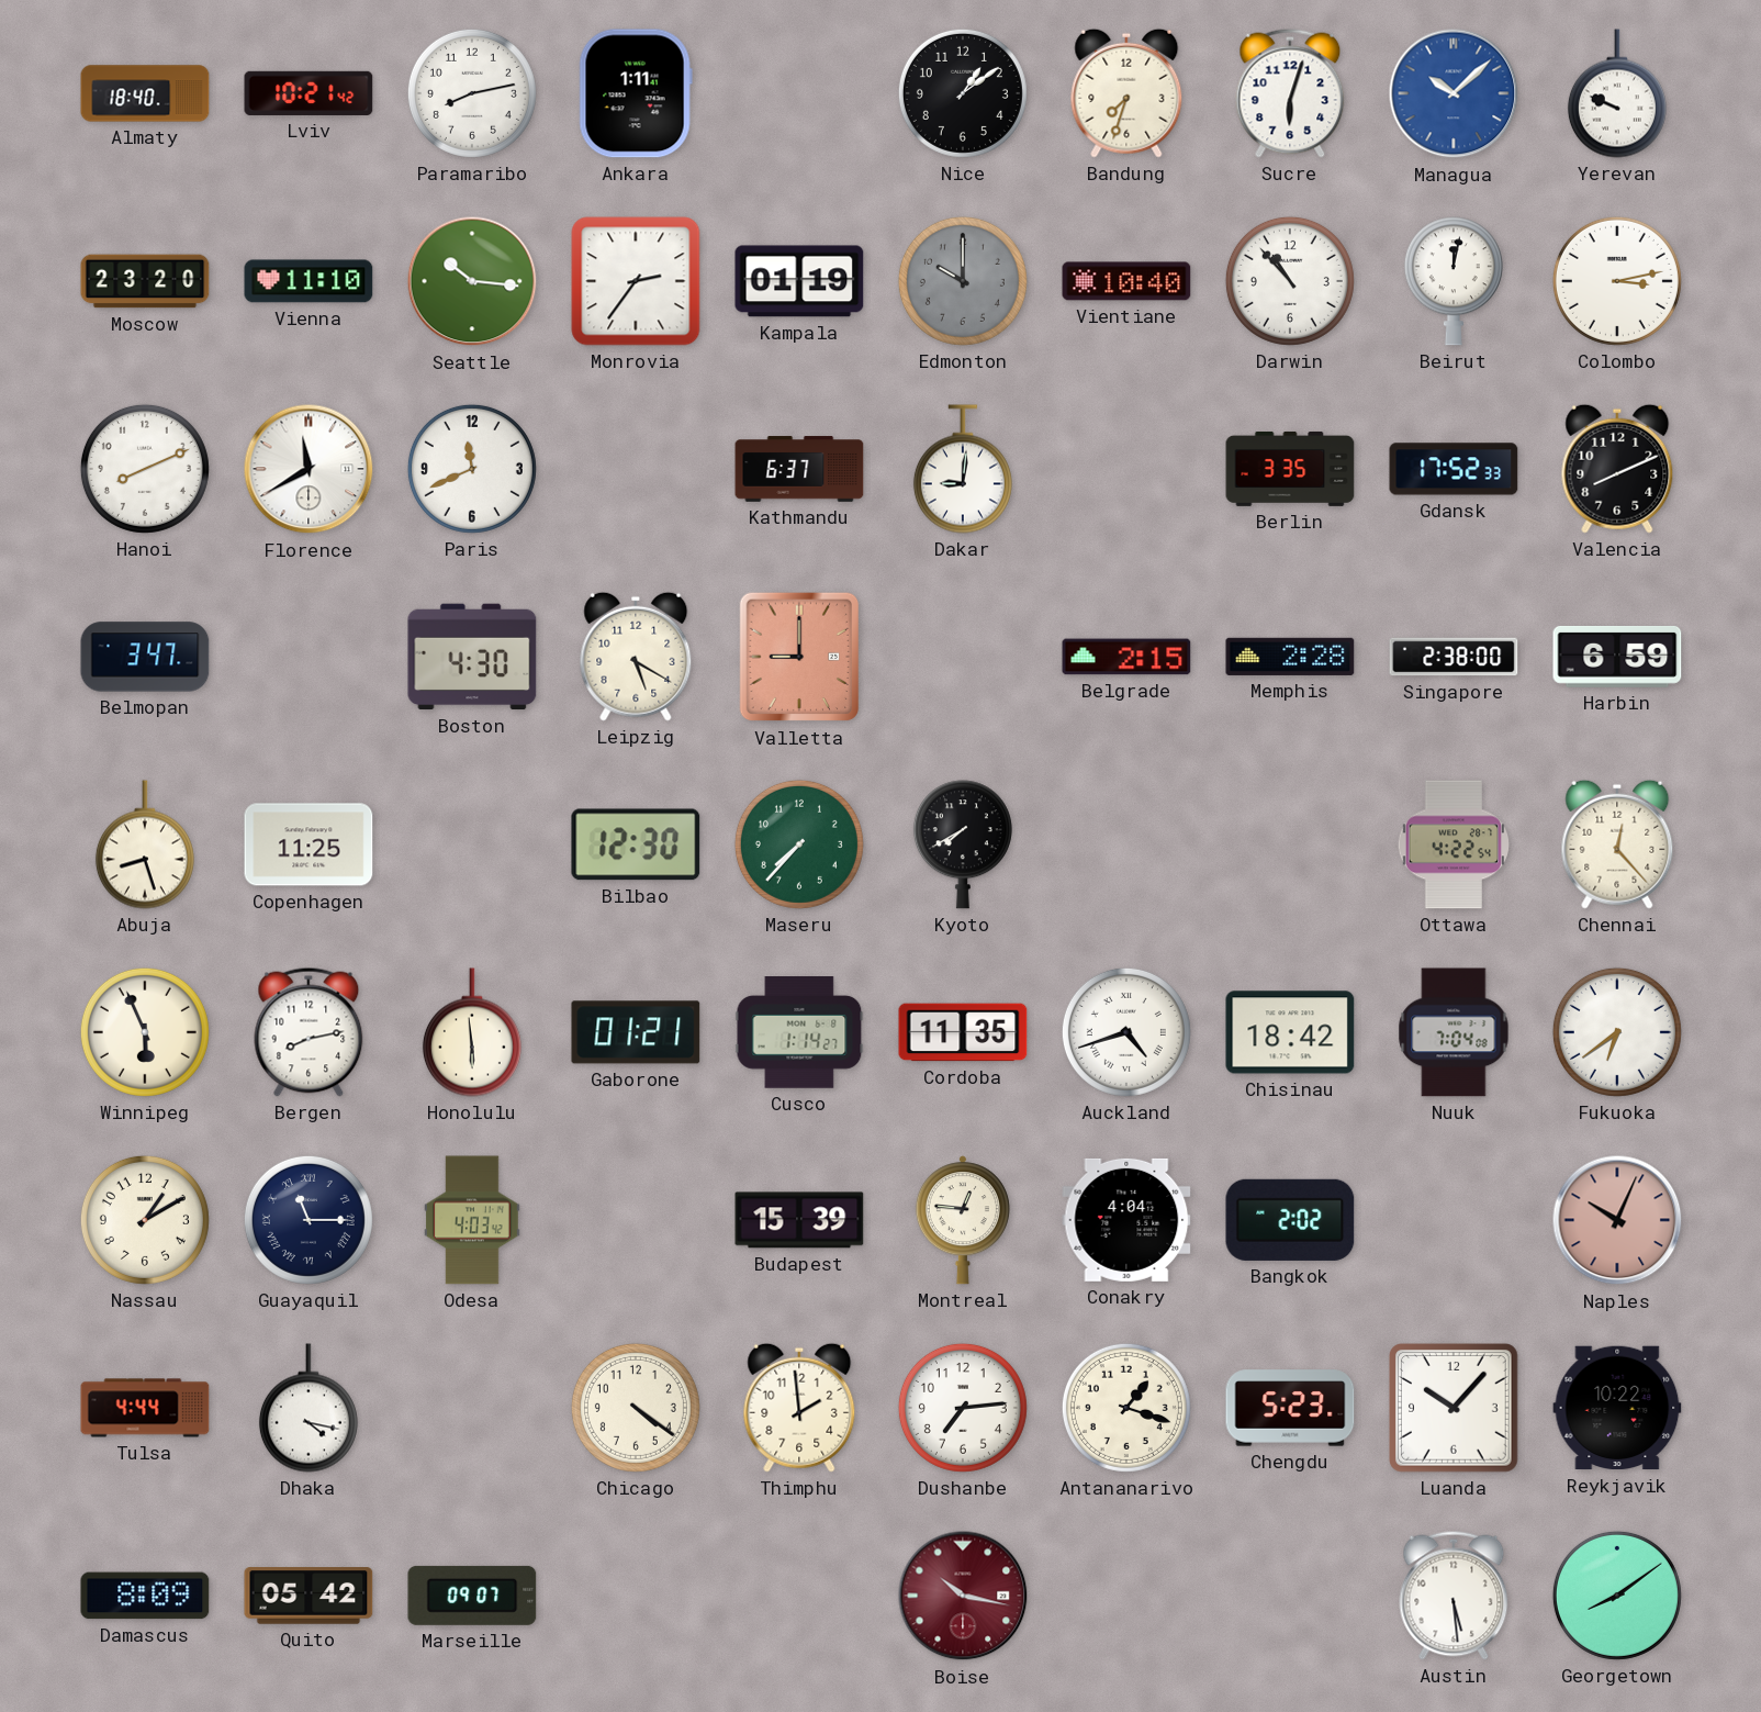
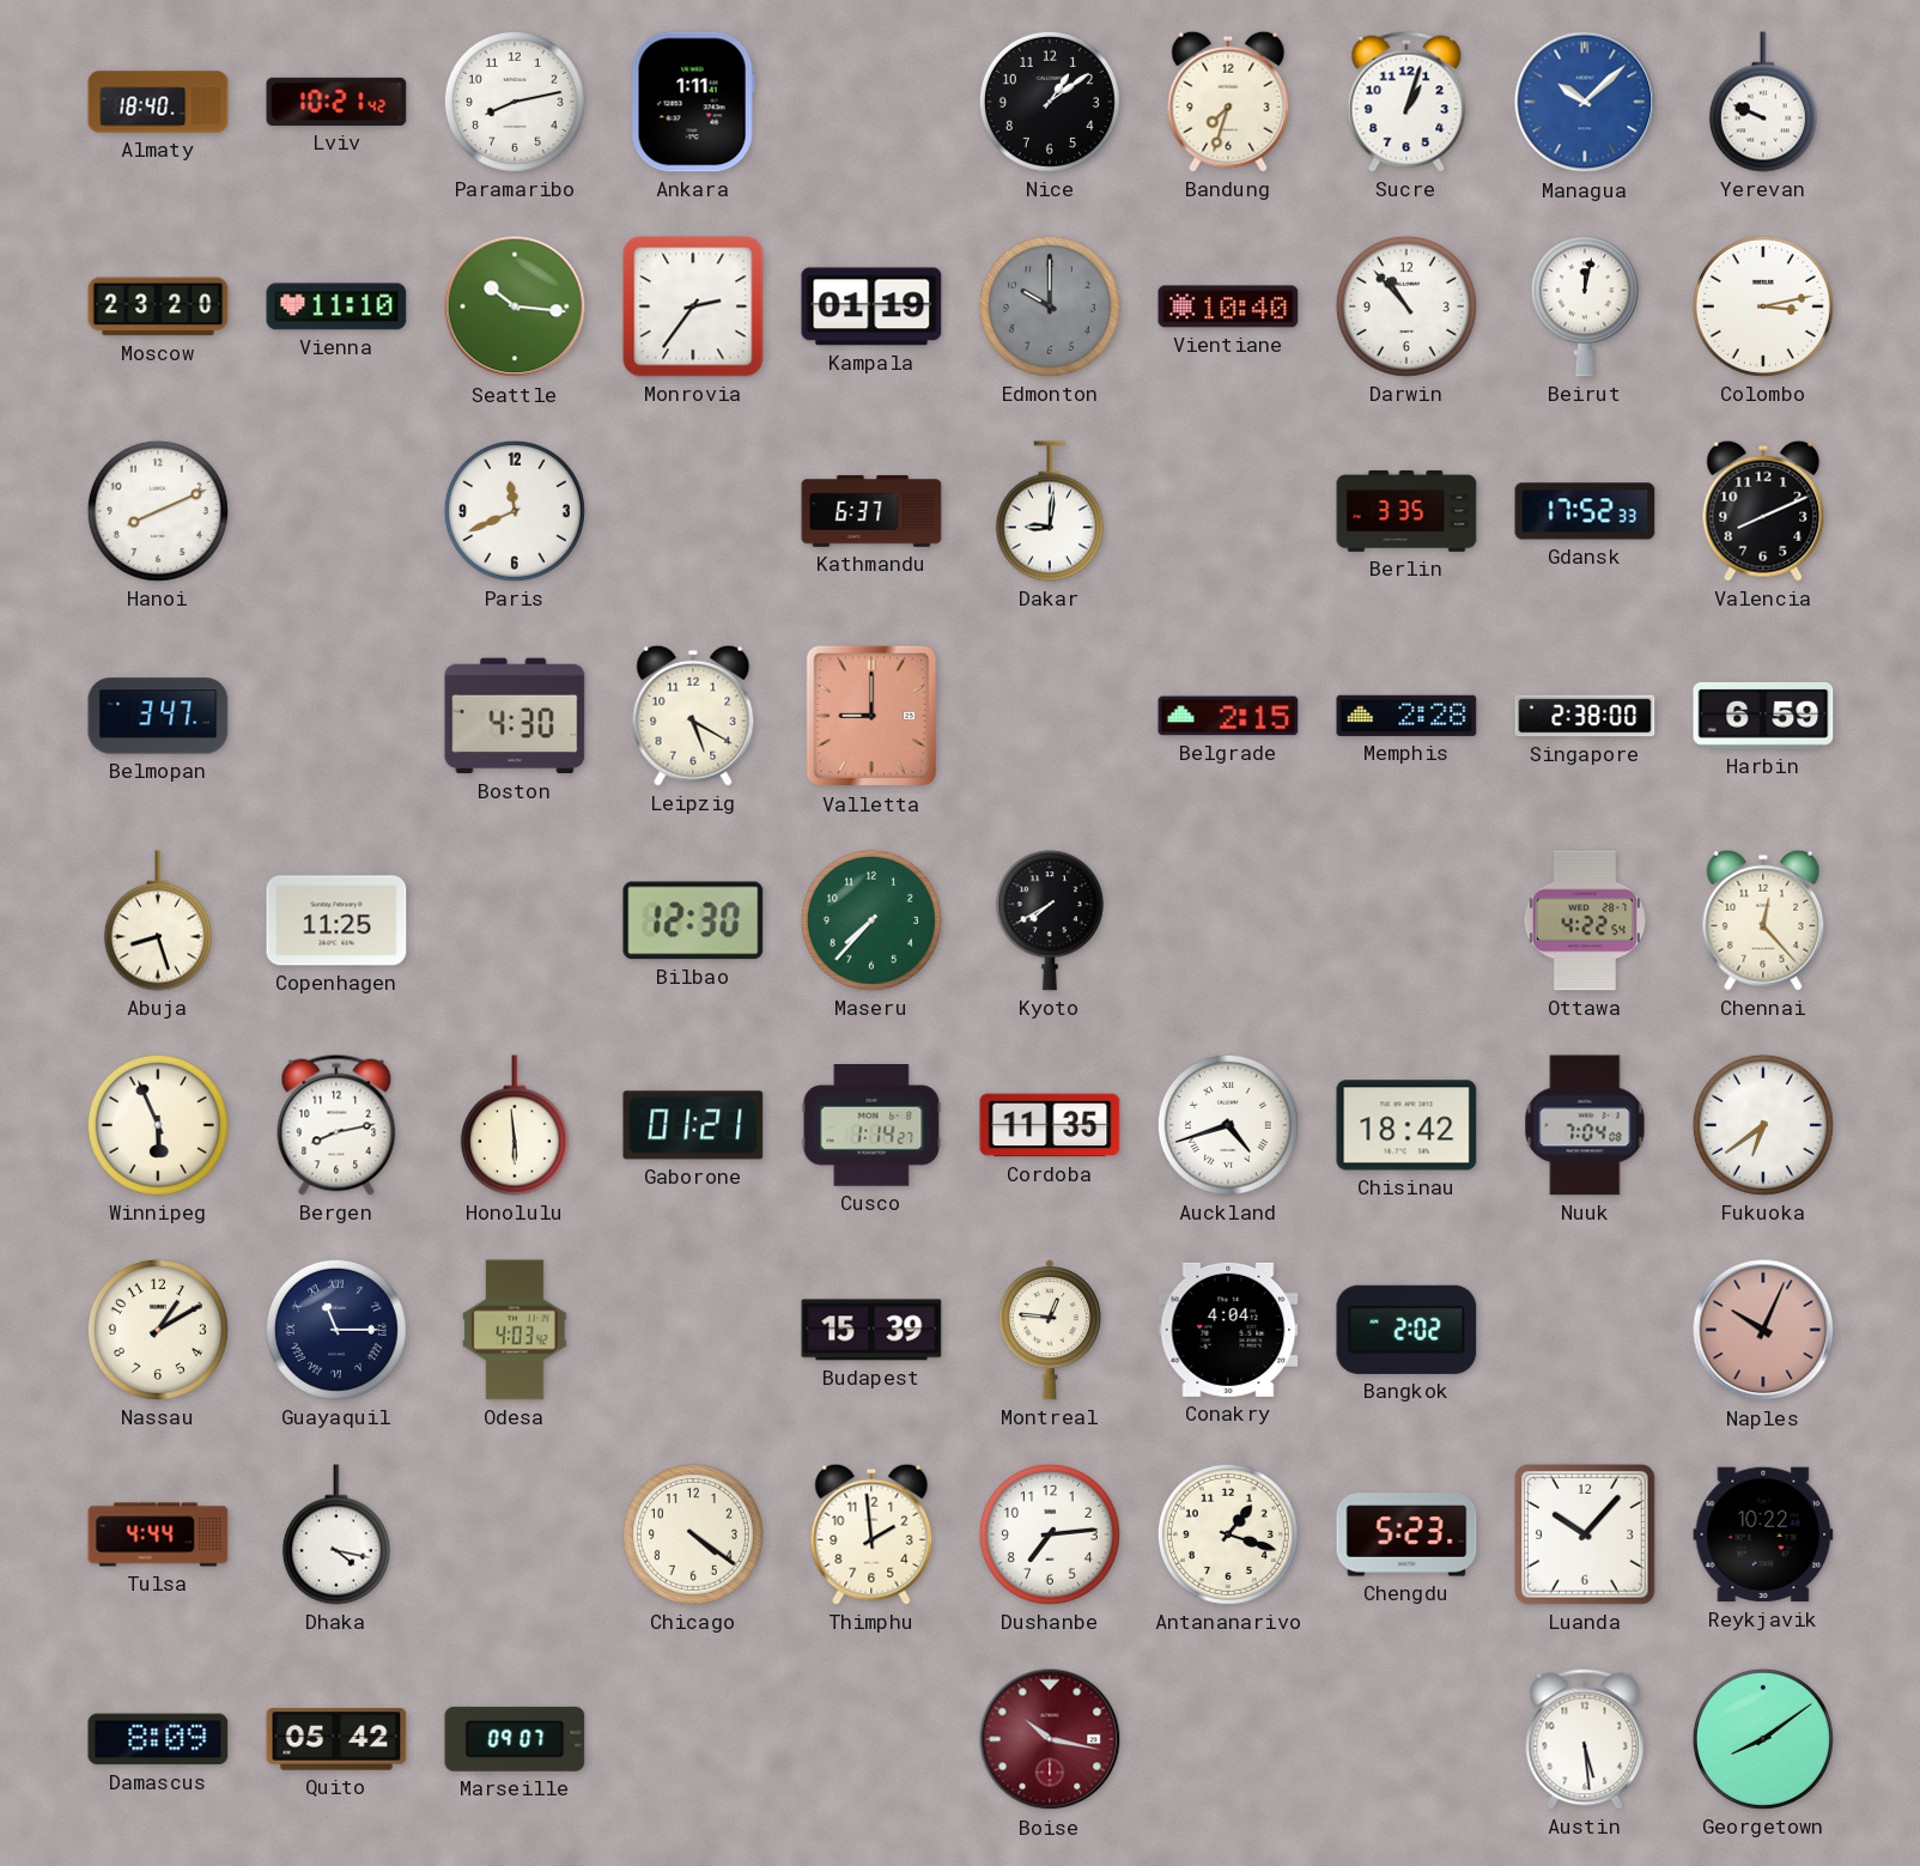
Sucre: 6:03 -> 1:03 (1406, 102)
Florence: 11:40 -> none (309, 469)
